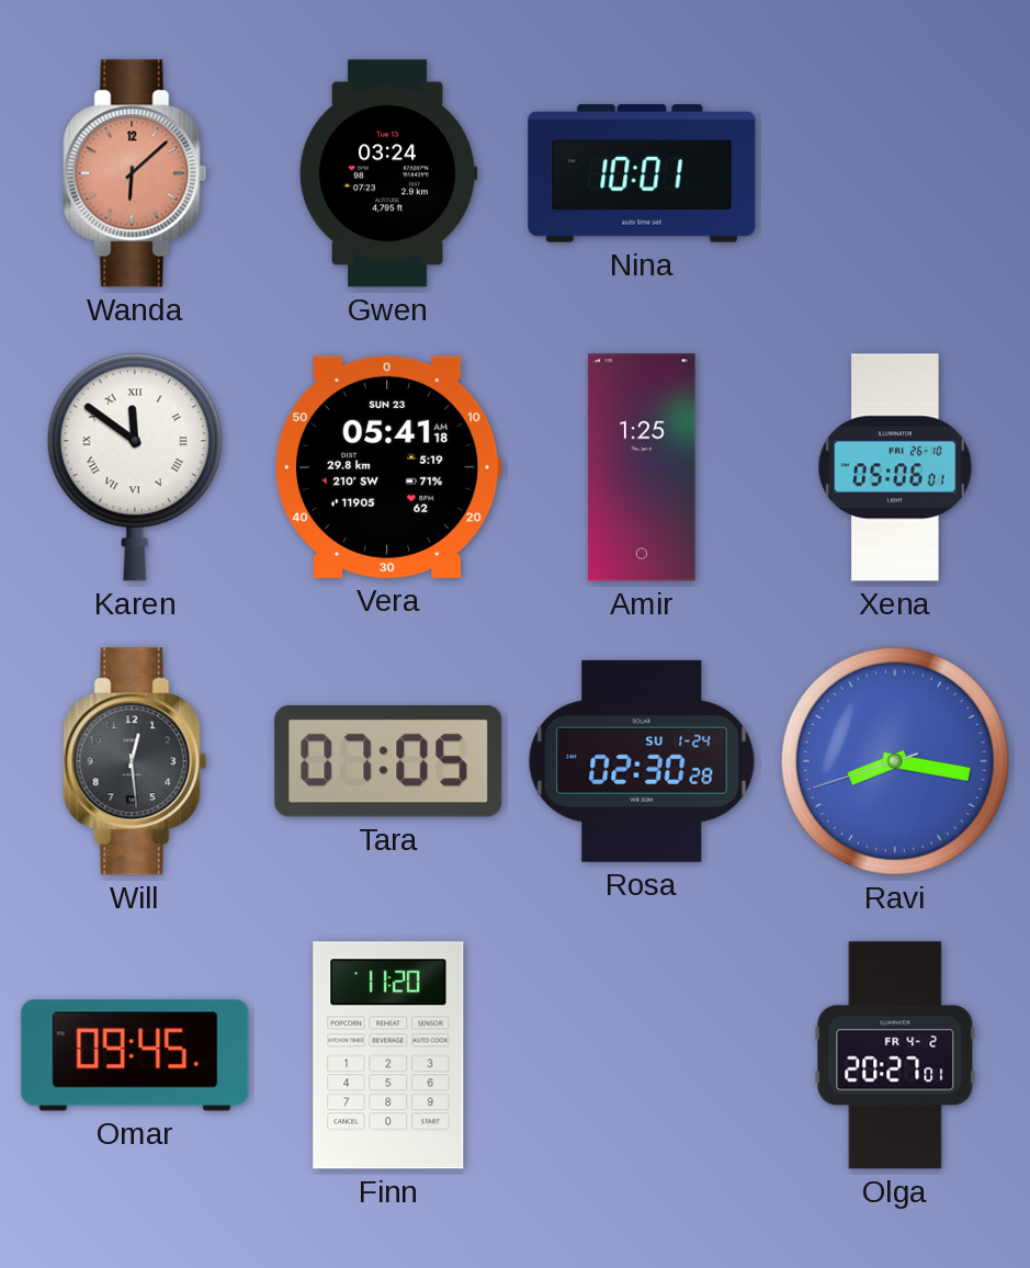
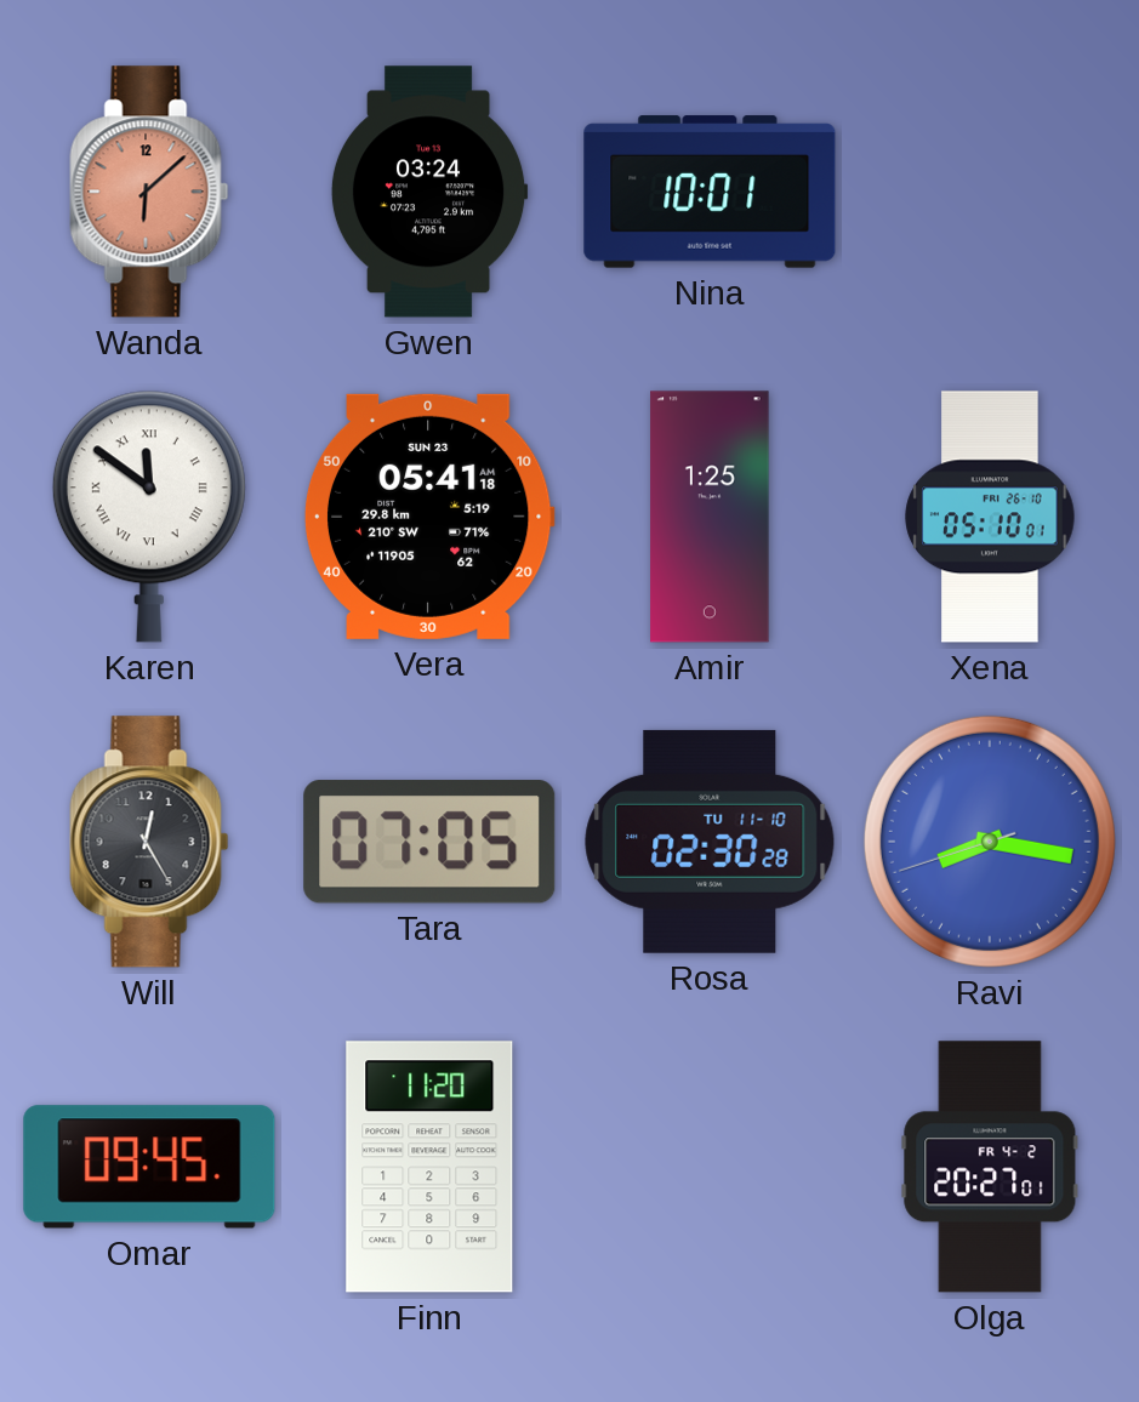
Xena: 05:06 -> 05:10 (990, 517)
Will: 12:29 -> 12:25 (149, 842)
Rosa date: SU 1-24 -> TU 11-10 (710, 842)
